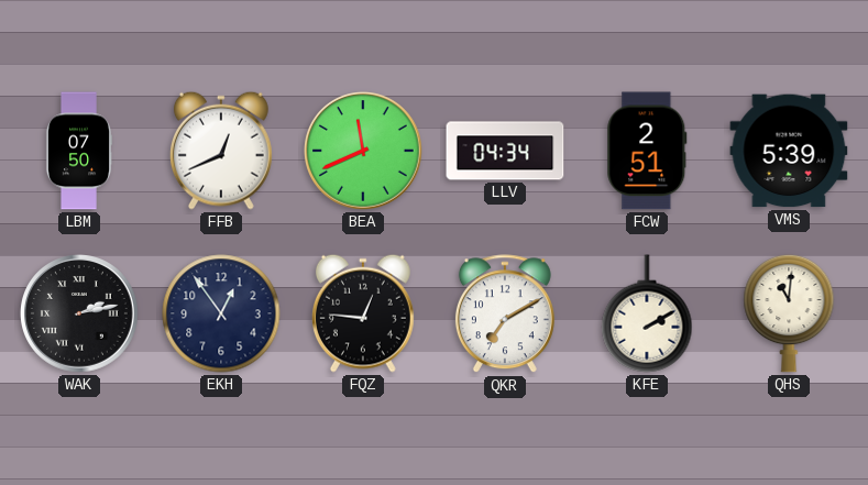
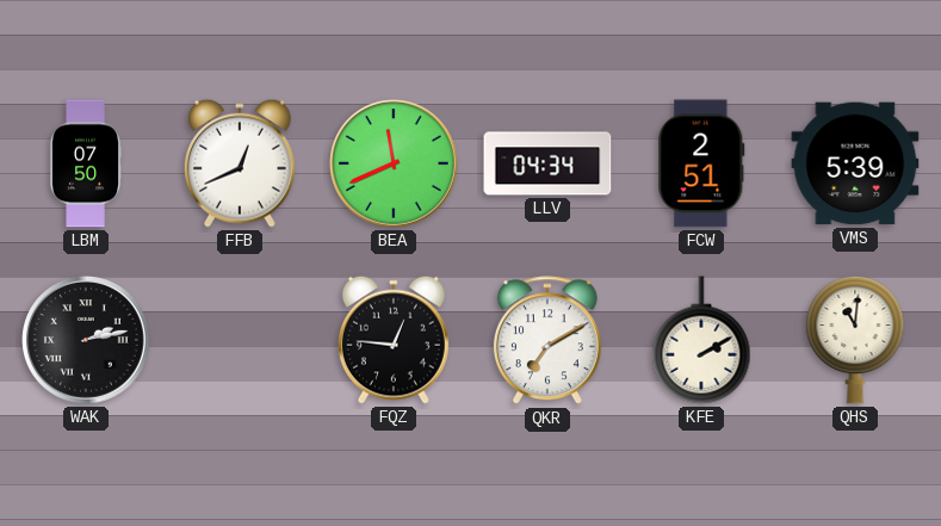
EKH: 12:54 -> none (221, 313)
